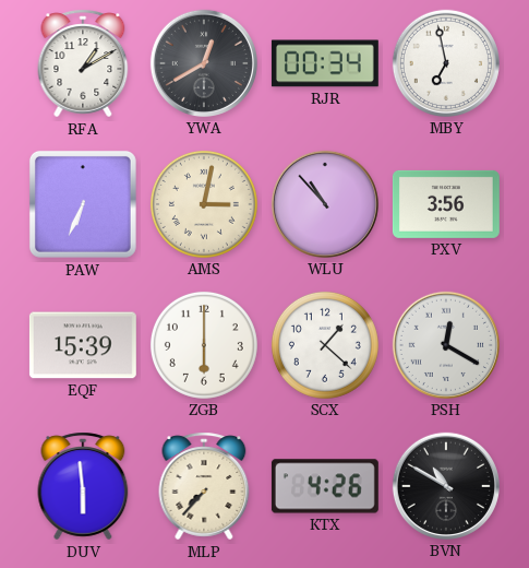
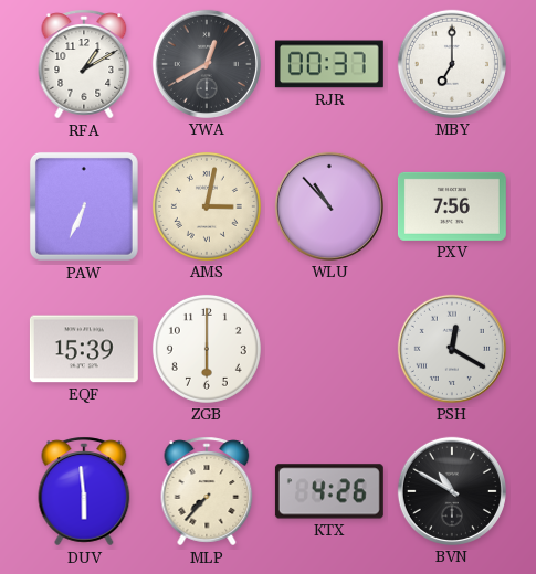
RJR: 00:34 -> 00:37 (329, 64)
MBY: 6:58 -> 7:00 (452, 64)
PXV: 3:56 -> 7:56 (452, 206)
SCX: 1:22 -> none (325, 345)
